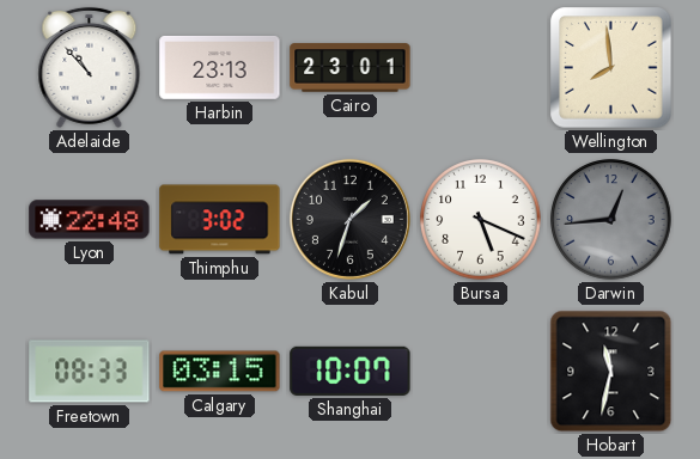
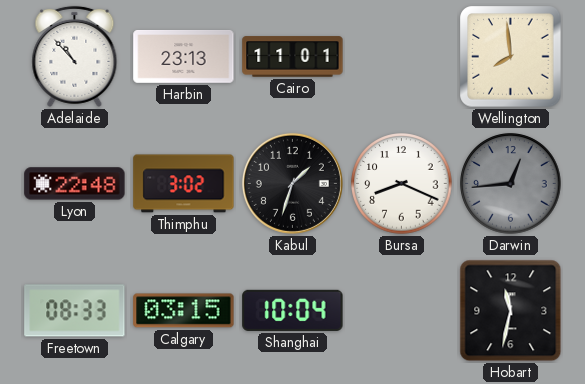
Cairo: 23:01 -> 11:01 (293, 57)
Bursa: 5:19 -> 8:19 (402, 184)
Shanghai: 10:07 -> 10:04 (293, 310)
